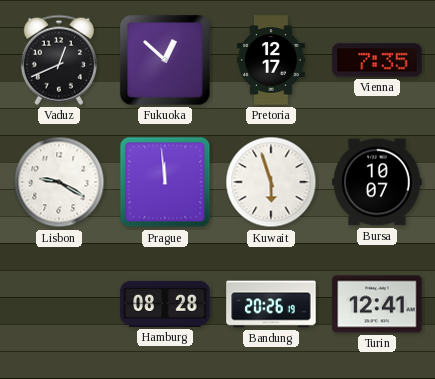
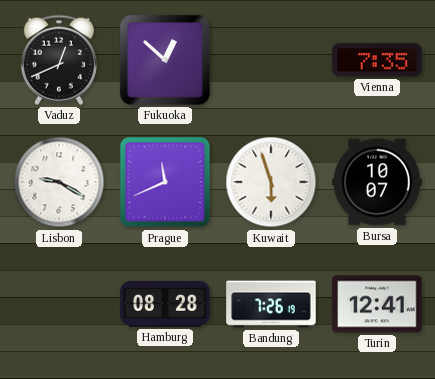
Pretoria: 12:17 -> none (272, 60)
Prague: 11:59 -> 11:41 (165, 182)
Bandung: 20:26 -> 7:26 (271, 304)
